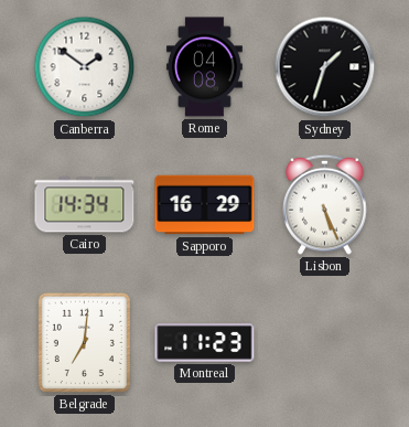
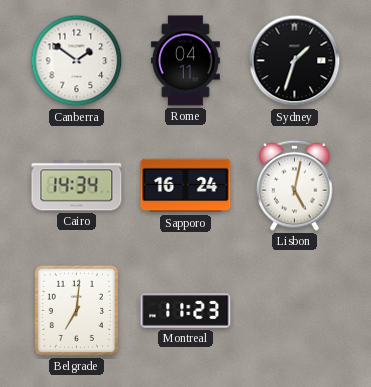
Rome: 04:08 -> 04:11 (185, 61)
Sapporo: 16:29 -> 16:24 (186, 186)
Lisbon: 5:26 -> 5:02 (295, 185)
